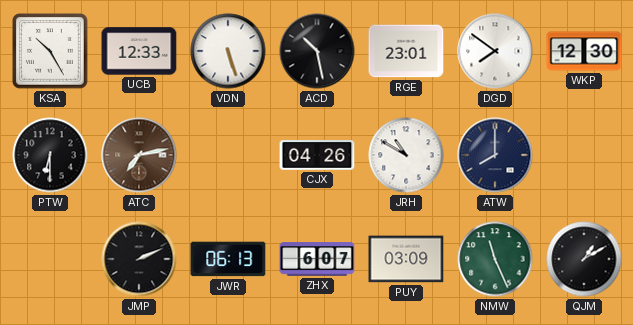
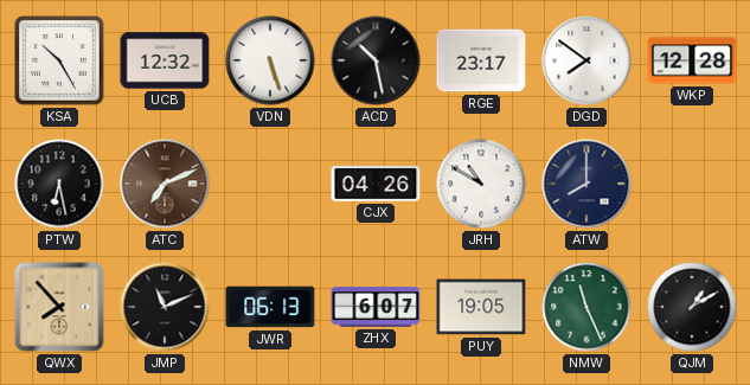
UCB: 12:33 -> 12:32 (165, 60)
RGE: 23:01 -> 23:17 (481, 60)
WKP: 12:30 -> 12:28 (692, 60)
PTW: 6:30 -> 6:28 (59, 184)
ATC: 7:13 -> 7:11 (165, 184)
QWX: none -> 7:53 (59, 307)
JMP: 2:11 -> 11:11 (165, 307)
PUY: 03:09 -> 19:05 (481, 307)
